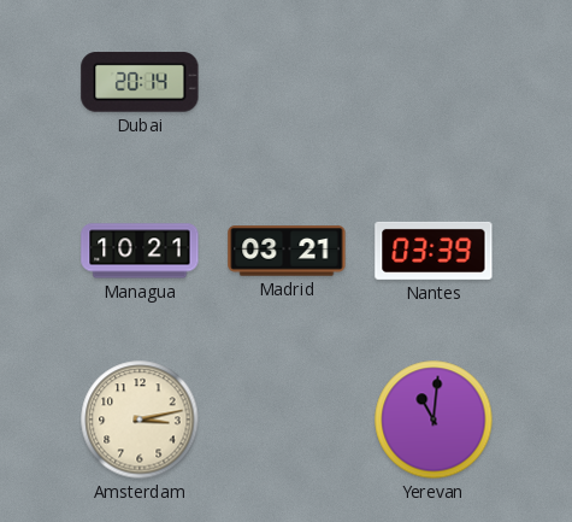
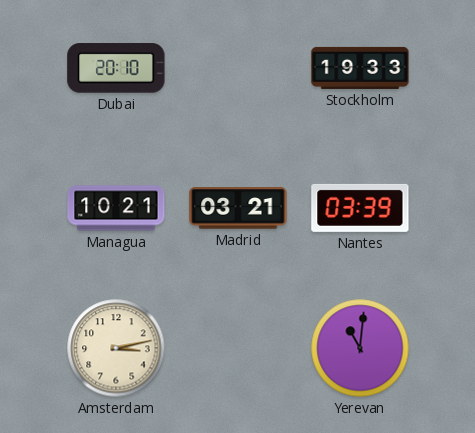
Dubai: 20:14 -> 20:10 (116, 68)
Stockholm: none -> 19:33 (360, 68)
